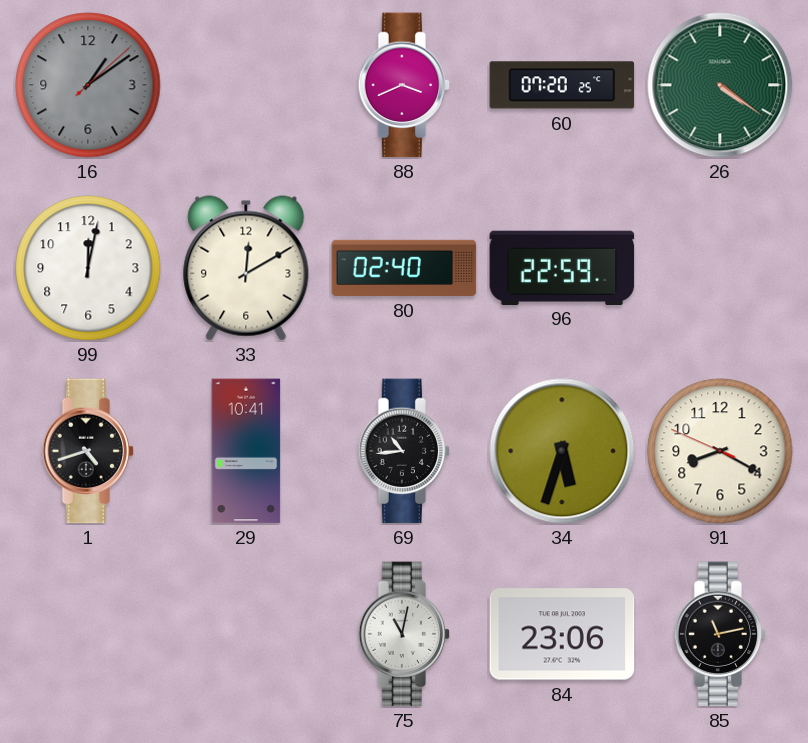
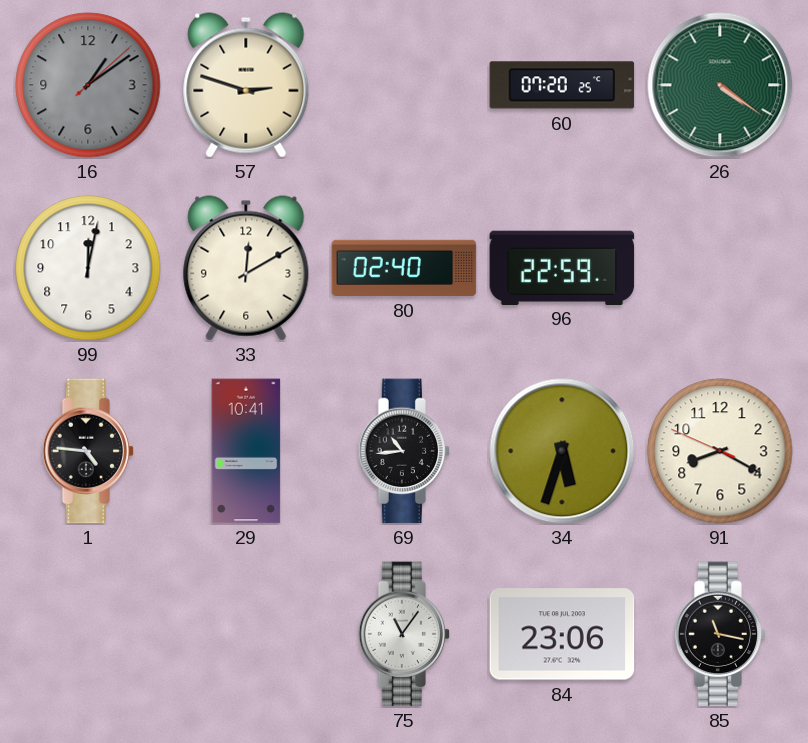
57: none -> 2:48 (246, 85)
88: 3:41 -> none (404, 85)
1: 4:42 -> 4:46 (88, 451)
75: 11:02 -> 11:06 (404, 634)
85: 11:13 -> 11:17 (720, 634)
